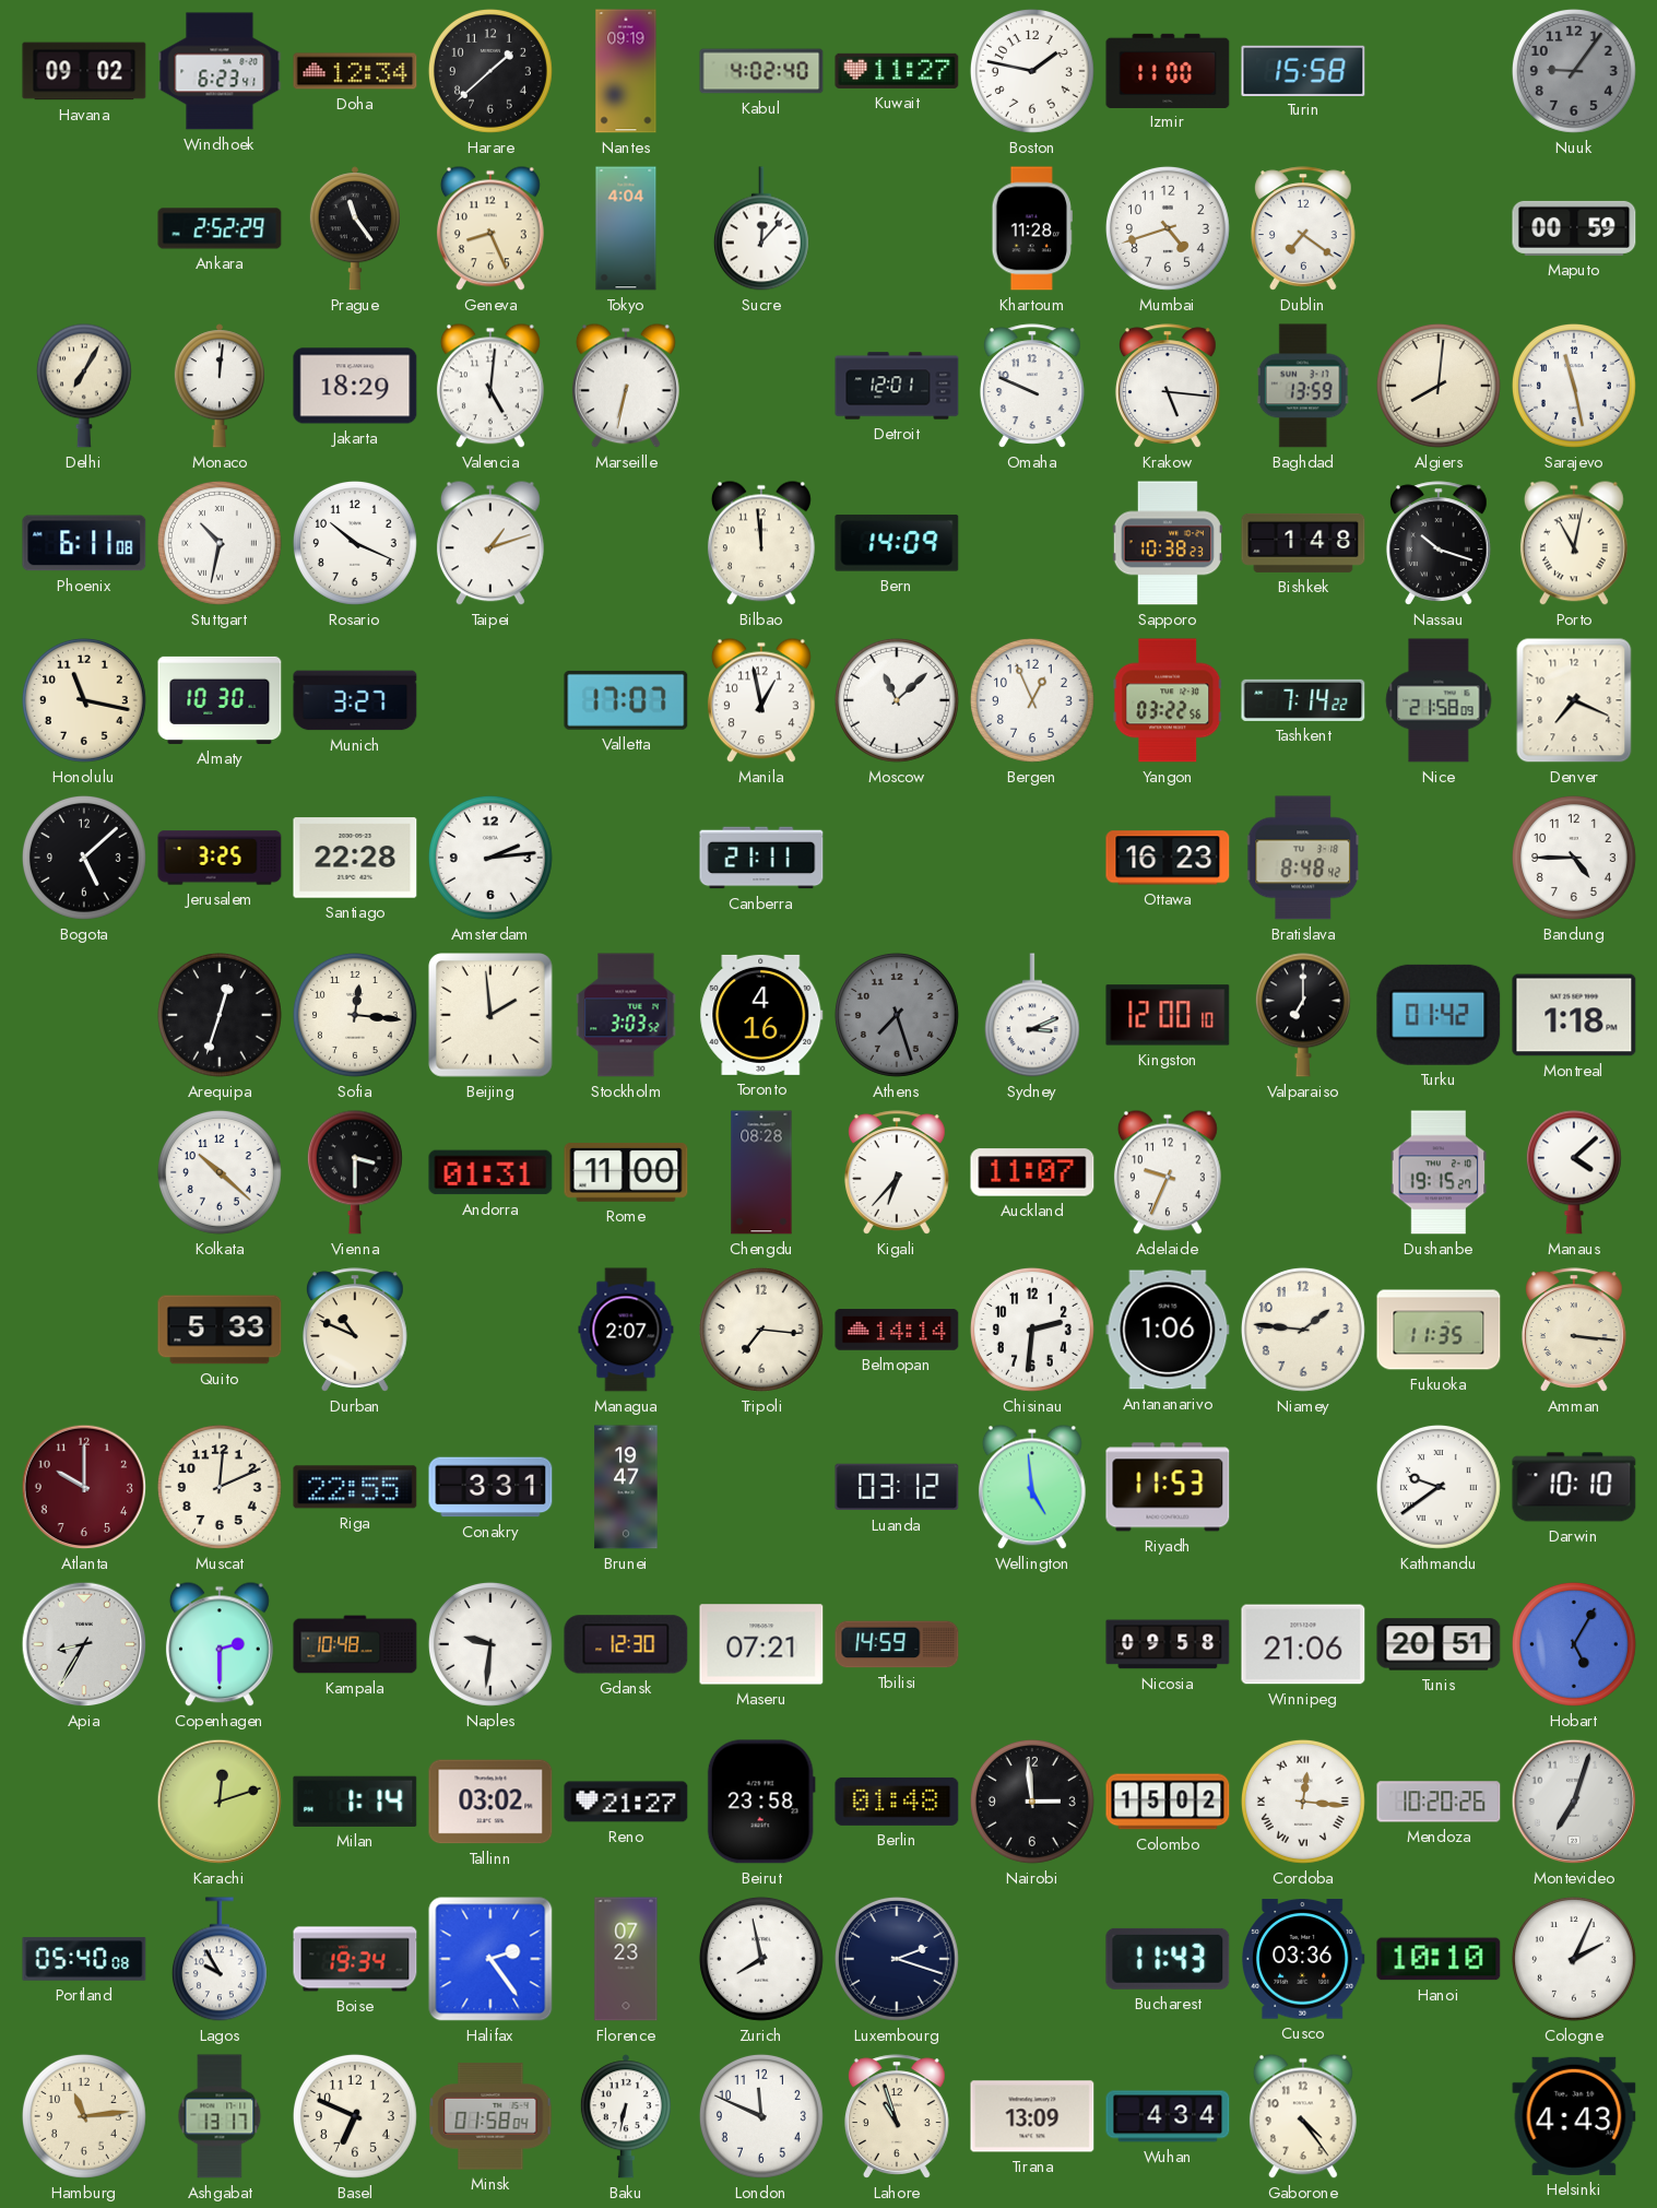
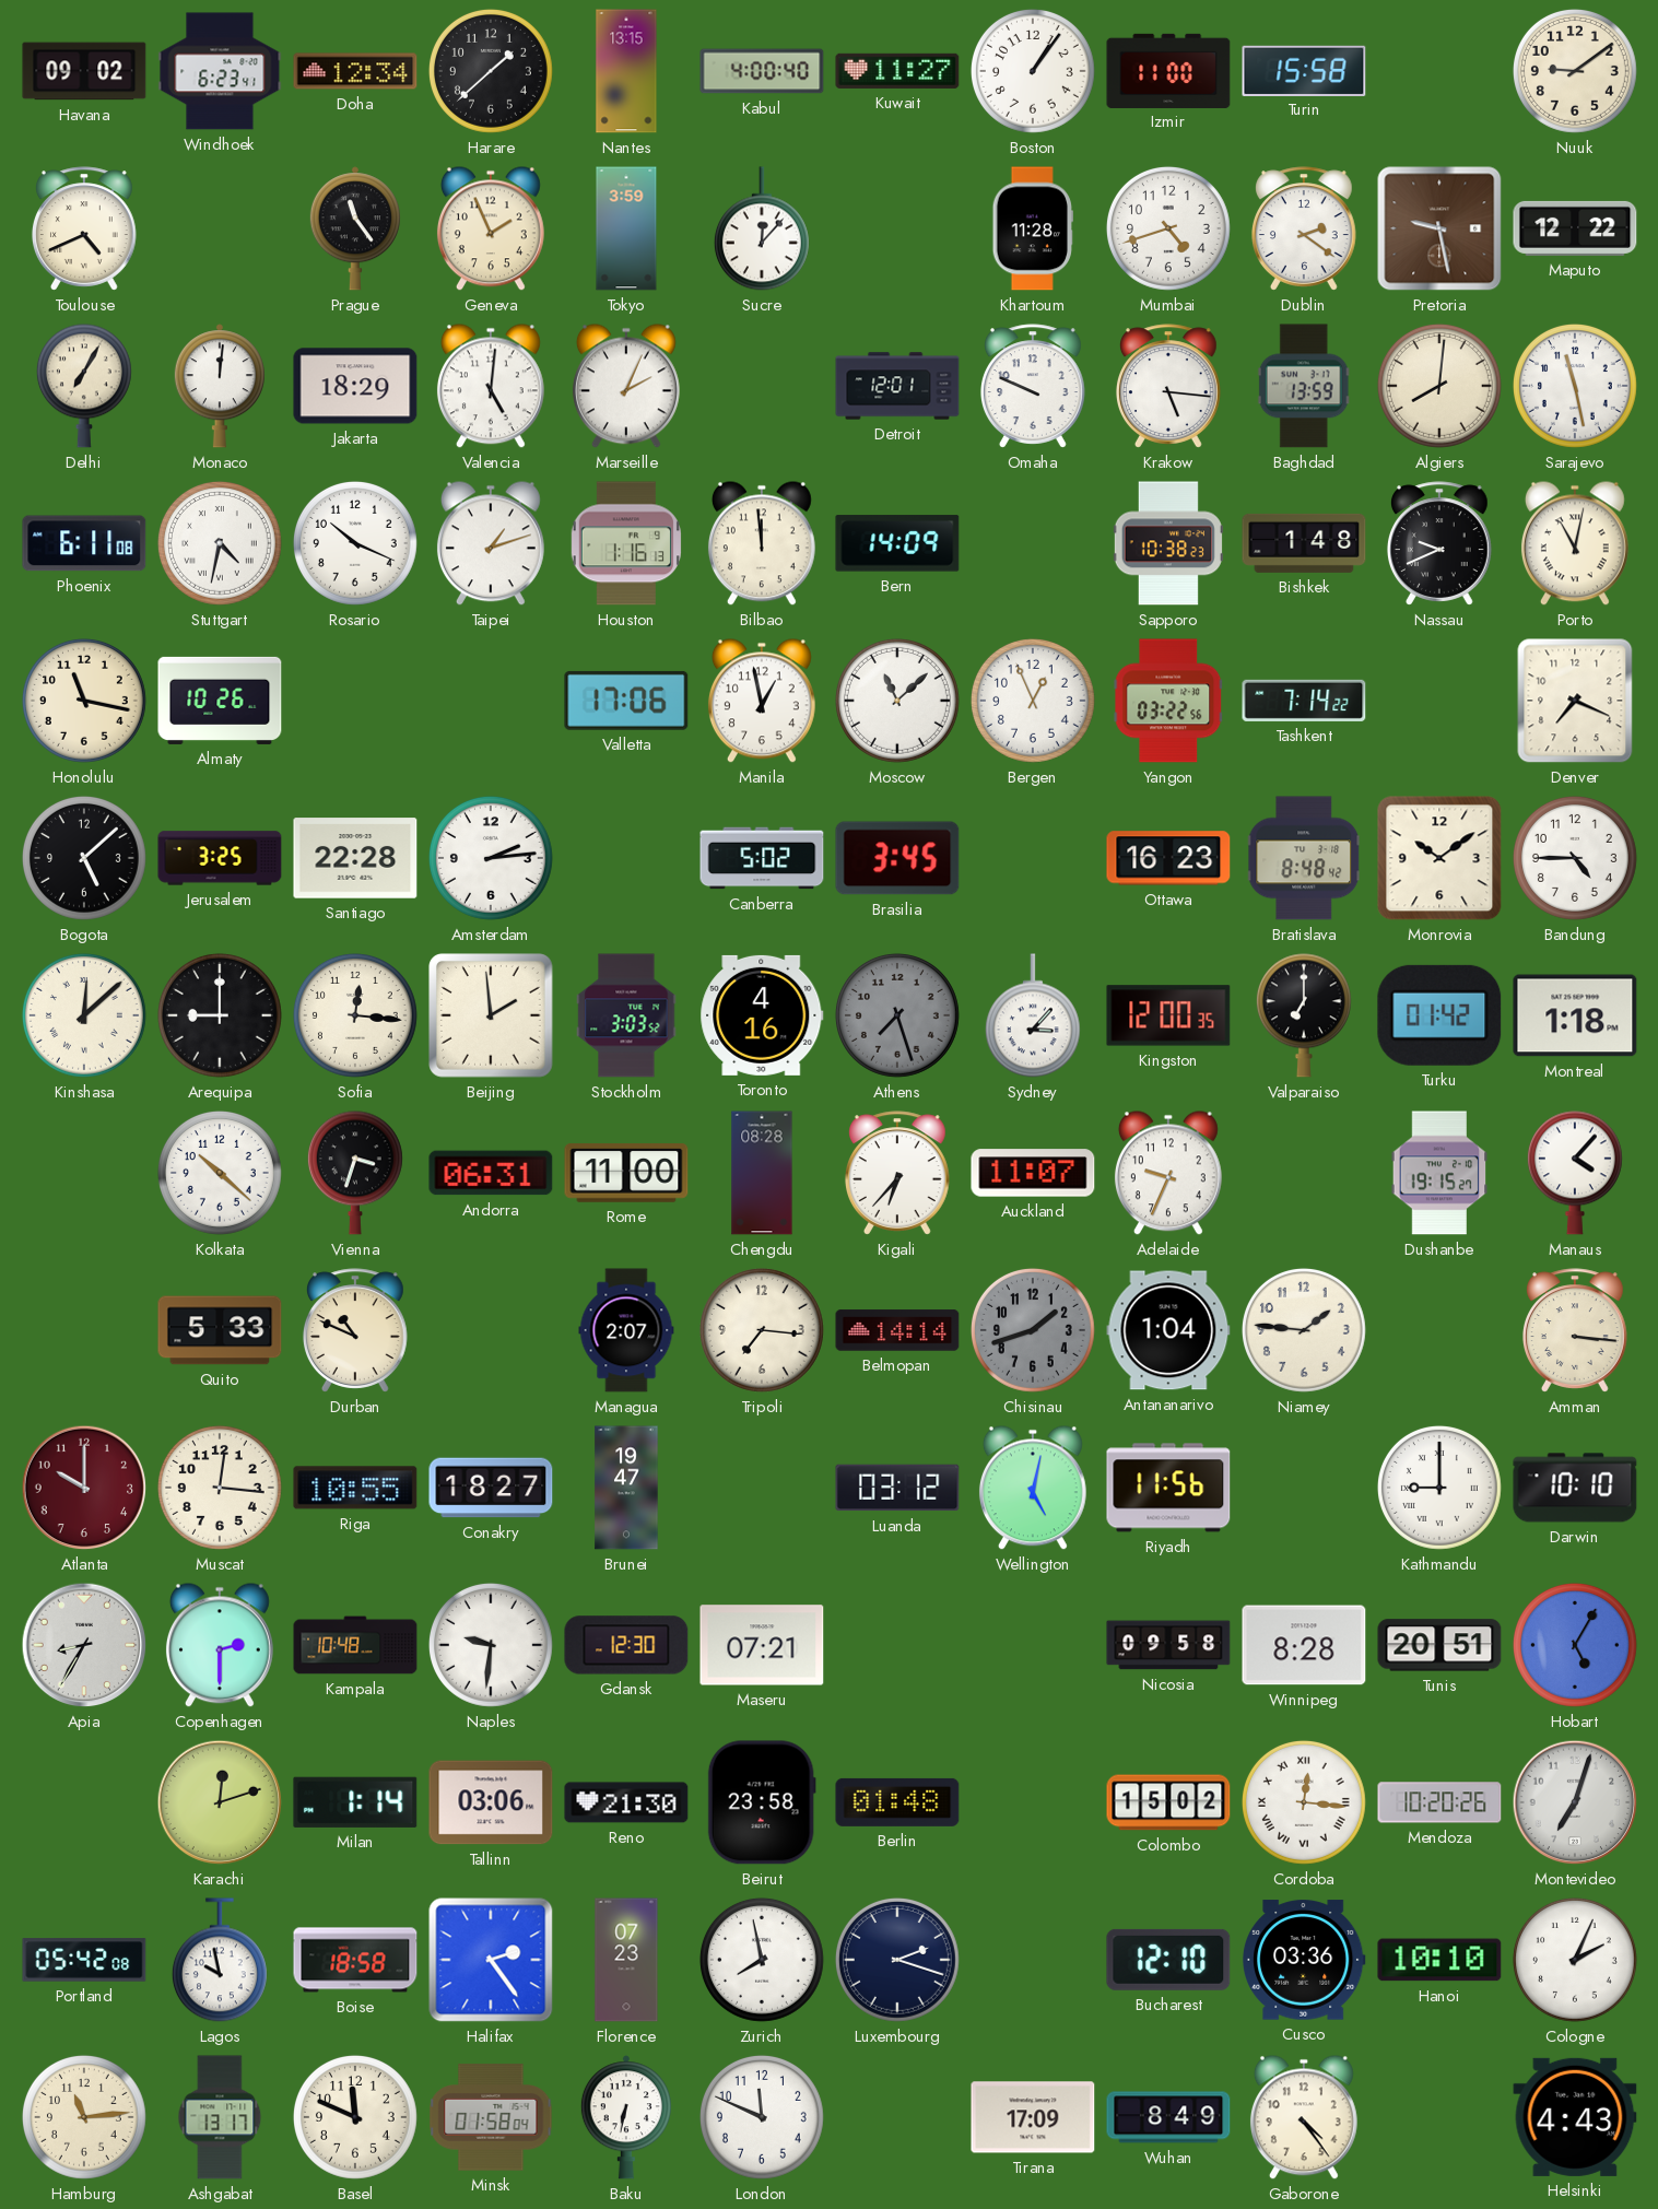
Nantes: 09:19 -> 13:15 (626, 71)
Kabul: 4:02 -> 4:00 (762, 71)
Boston: 1:47 -> 1:06 (1033, 71)
Nuuk: 9:06 -> 9:09 (1575, 71)
Nuuk dial: grey -> cream (1575, 71)
Toulouse: none -> 4:41 (84, 228)
Ankara: 2:52 -> none (220, 228)
Geneva: 8:26 -> 1:56 (491, 228)
Tokyo: 4:04 -> 3:59 (626, 228)
Dublin: 7:21 -> 2:21 (1304, 228)
Pretoria: none -> 9:28 (1439, 228)
Maputo: 00:59 -> 12:22 (1575, 228)
Marseille: 6:32 -> 2:04 (626, 386)
Stuttgart: 10:32 -> 4:32 (220, 543)
Houston: none -> 1:16 (626, 543)
Nassau: 10:18 -> 9:41 (1439, 543)
Almaty: 10:30 -> 10:26 (220, 701)
Munich: 3:27 -> none (355, 700)
Valletta: 17:07 -> 17:06 (626, 701)
Nice: 21:58 -> none (1439, 700)
Canberra: 21:11 -> 5:02 (762, 858)
Brasilia: none -> 3:45 (897, 858)
Monrovia: none -> 10:09 (1439, 858)
Kinshasa: none -> 12:08 (84, 1015)
Arequipa: 12:33 -> 9:00 (220, 1015)
Sydney: 3:11 -> 3:07 (1033, 1015)
Kingston: 12:00:10 -> 12:00:35 (1168, 1015)
Vienna: 3:30 -> 3:33 (355, 1173)
Andorra: 01:31 -> 06:31 (491, 1173)
Manaus: 4:08 -> 4:07 (1575, 1173)
Chisinau: 2:31 -> 1:42 (1033, 1330)
Chisinau dial: white -> grey (1033, 1330)
Antananarivo: 1:06 -> 1:04 (1168, 1330)
Fukuoka: 11:35 -> none (1439, 1330)
Muscat: 12:11 -> 12:16 (220, 1488)
Riga: 22:55 -> 10:55 (355, 1488)
Conakry: 3:31 -> 18:27 (491, 1488)
Wellington: 4:59 -> 5:02 (1033, 1488)
Riyadh: 11:53 -> 11:56 (1168, 1488)
Kathmandu: 9:39 -> 9:00 (1439, 1488)
Tbilisi: 14:59 -> none (897, 1644)
Winnipeg: 21:06 -> 8:28 (1304, 1645)
Tallinn: 03:02 -> 03:06 (491, 1802)
Reno: 21:27 -> 21:30 (626, 1802)
Nairobi: 2:59 -> none (1032, 1802)
Portland: 05:40 -> 05:42 (84, 1960)
Lagos: 9:55 -> 9:58 (220, 1960)
Boise: 19:34 -> 18:58 (355, 1960)
Bucharest: 11:43 -> 12:10 (1168, 1960)
Basel: 6:49 -> 11:49 (355, 2117)
Lahore: 10:57 -> none (897, 2116)
Tirana: 13:09 -> 17:09 (1033, 2117)
Wuhan: 4:34 -> 8:49 (1168, 2117)
